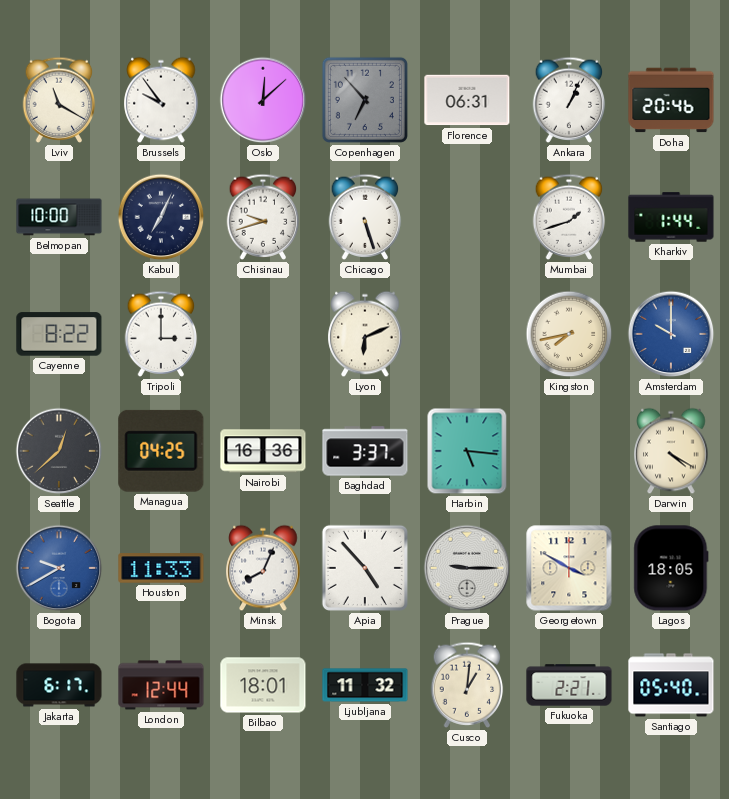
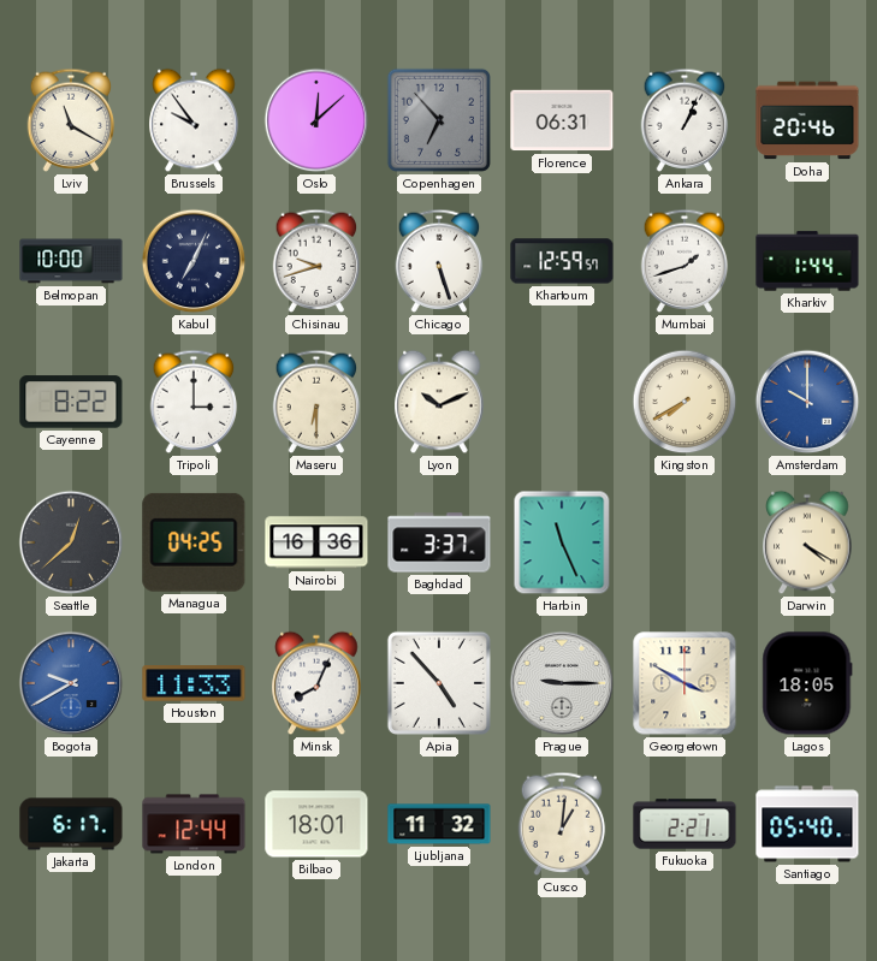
Khartoum: none -> 12:59 (562, 261)
Maseru: none -> 6:30 (316, 402)
Lyon: 6:11 -> 10:11 (439, 402)
Kingston: 7:43 -> 7:40 (685, 402)
Harbin: 5:16 -> 11:26 (562, 542)
